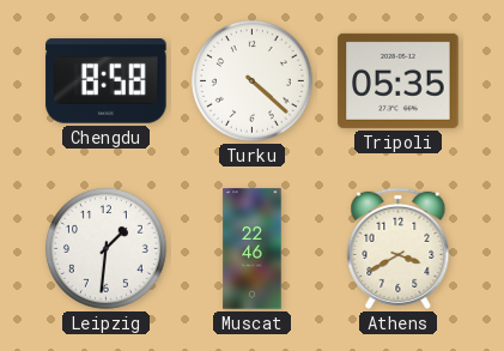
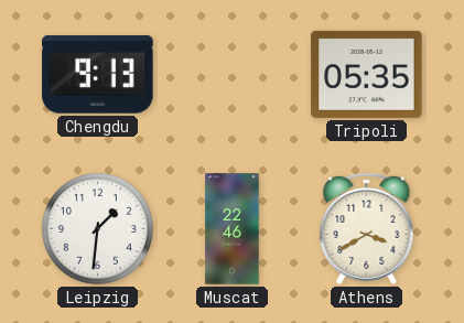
Chengdu: 8:58 -> 9:13 (98, 75)
Turku: 4:22 -> none (251, 80)
